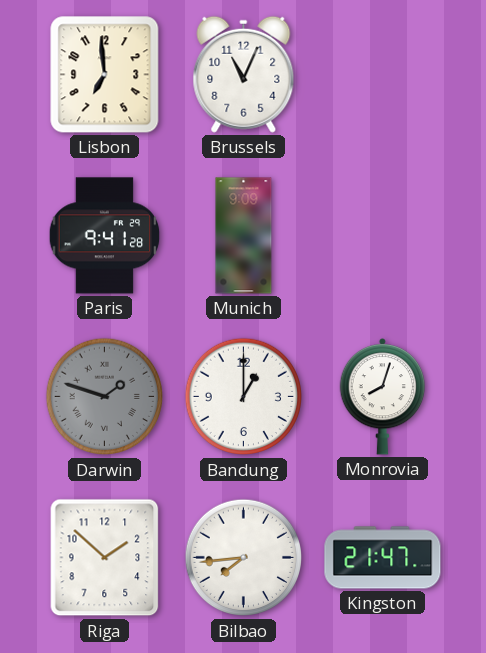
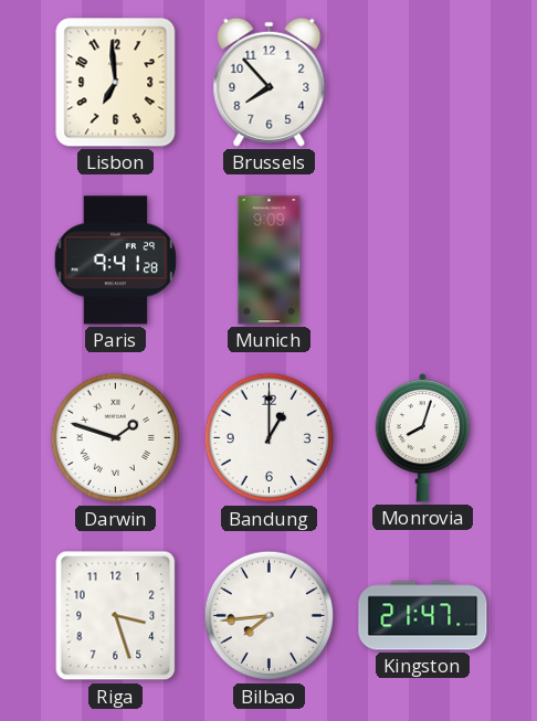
Brussels: 11:04 -> 7:53 (270, 82)
Darwin dial: grey -> white (116, 438)
Riga: 1:52 -> 3:27 (116, 616)
